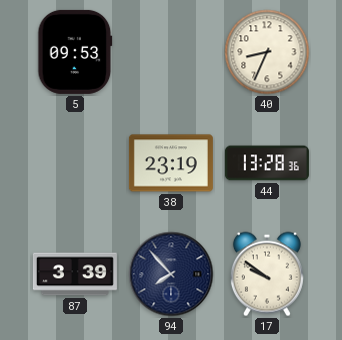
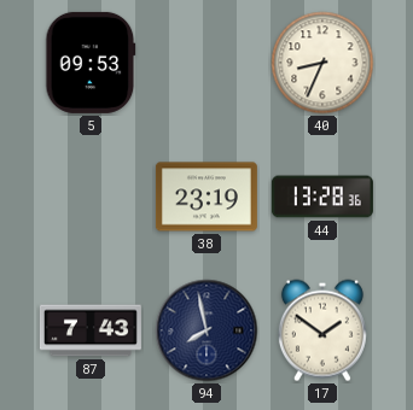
87: 3:39 -> 7:43 (91, 330)
94: 7:53 -> 7:58 (206, 330)
17: 9:51 -> 1:51 (322, 330)
